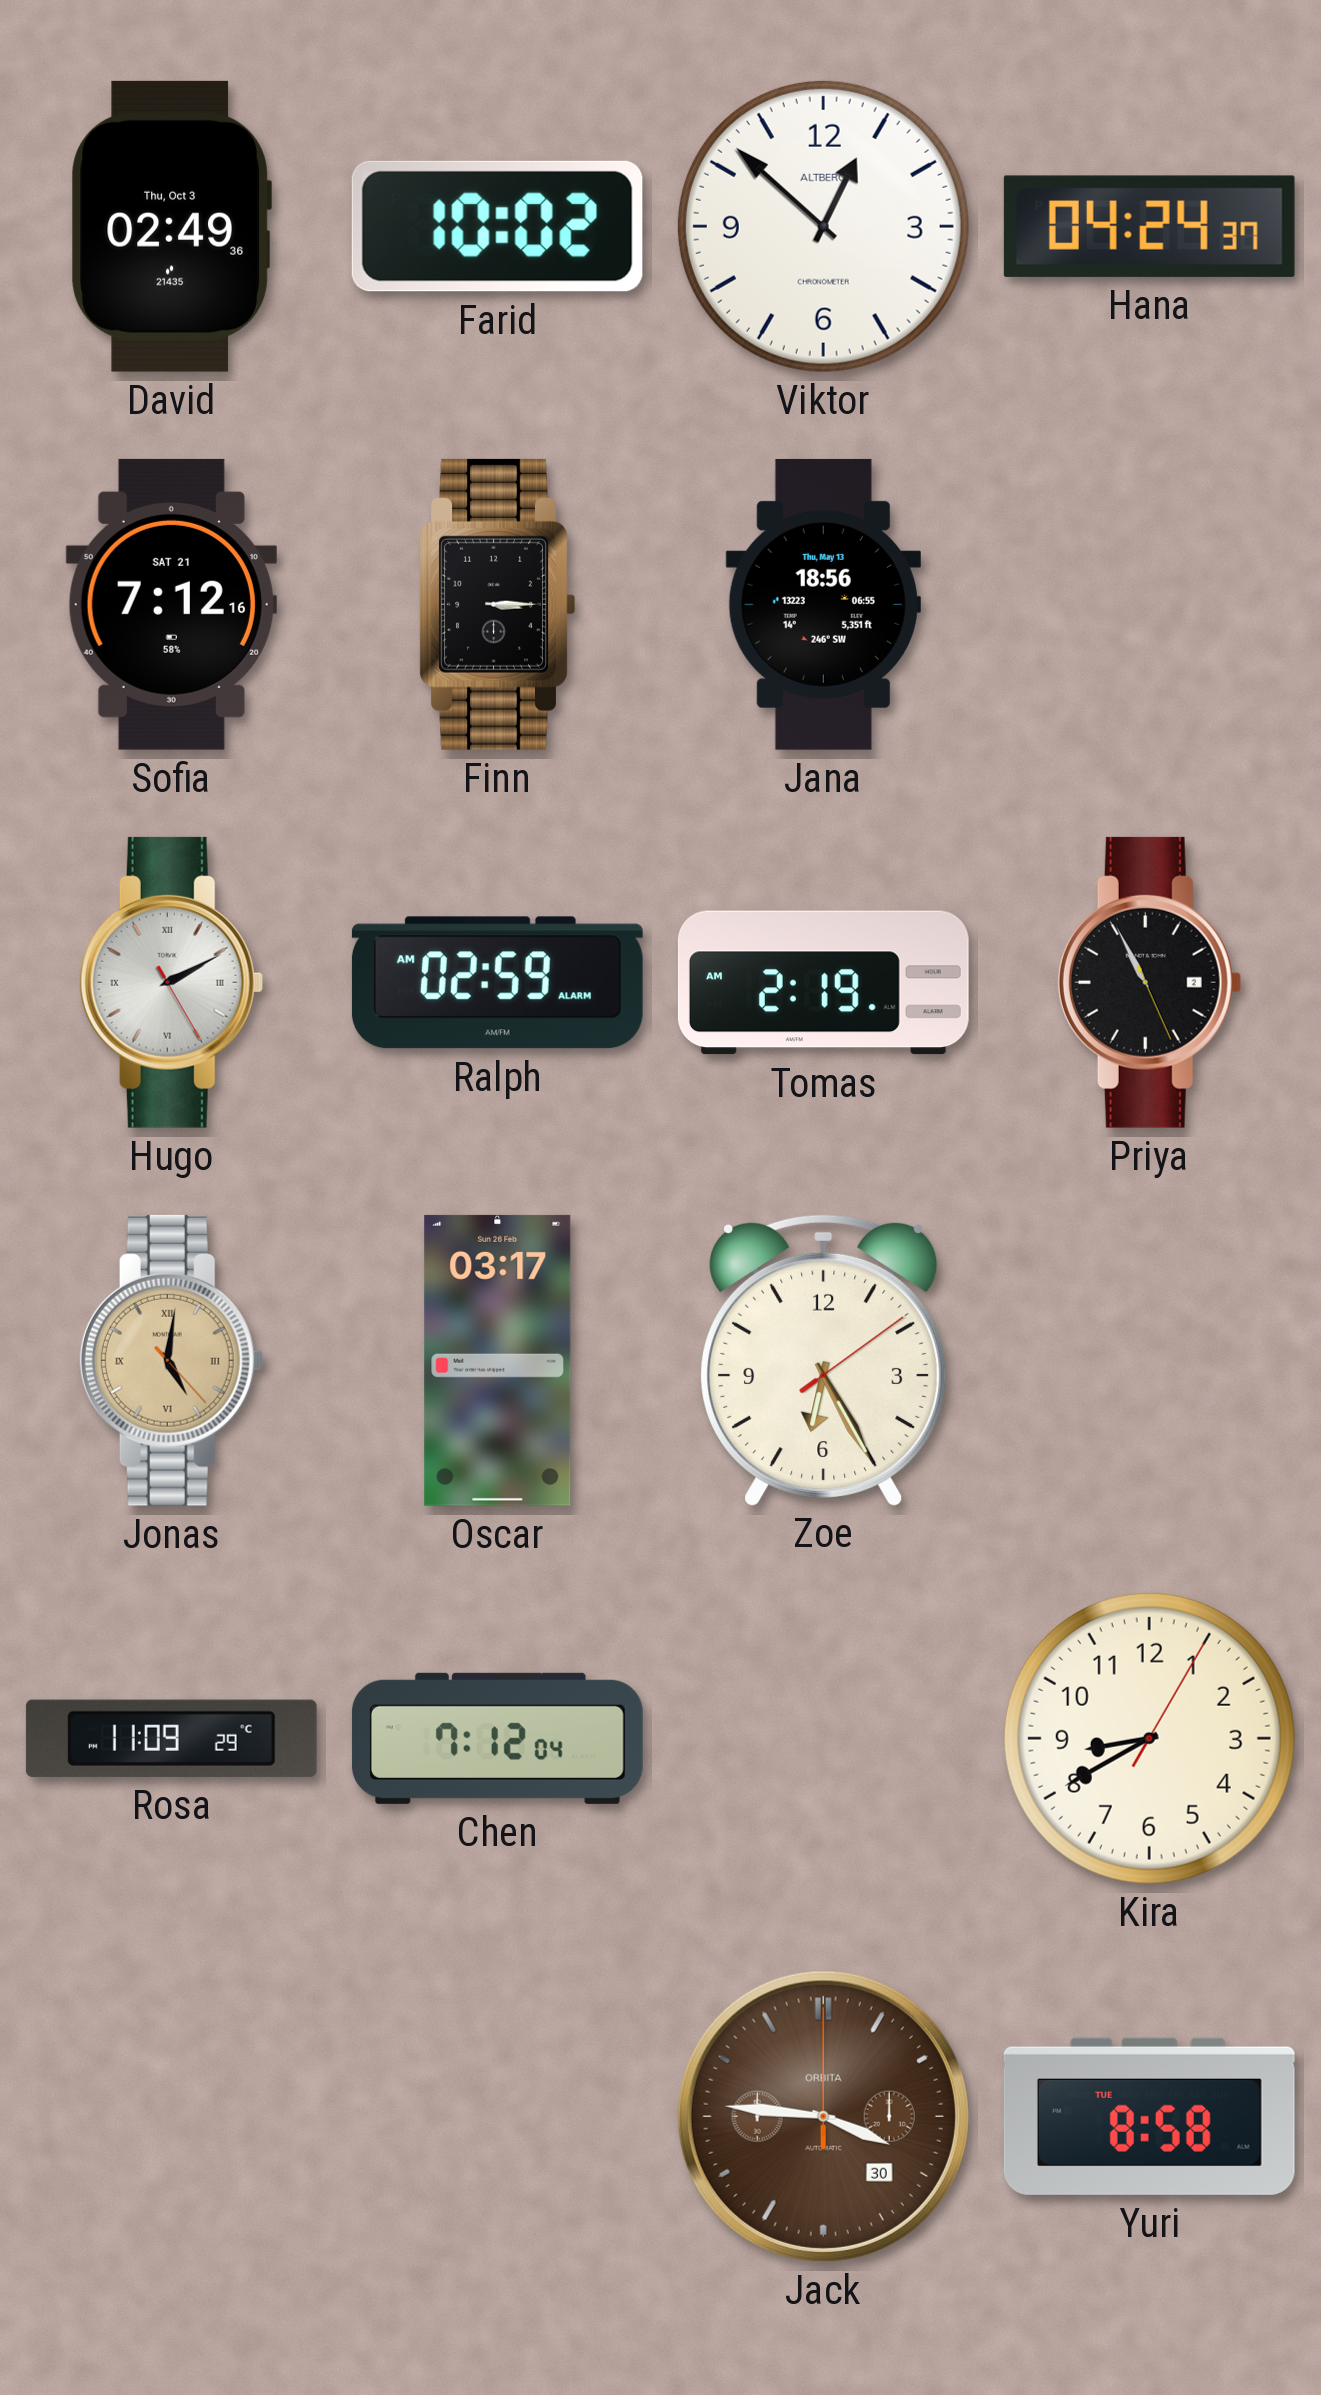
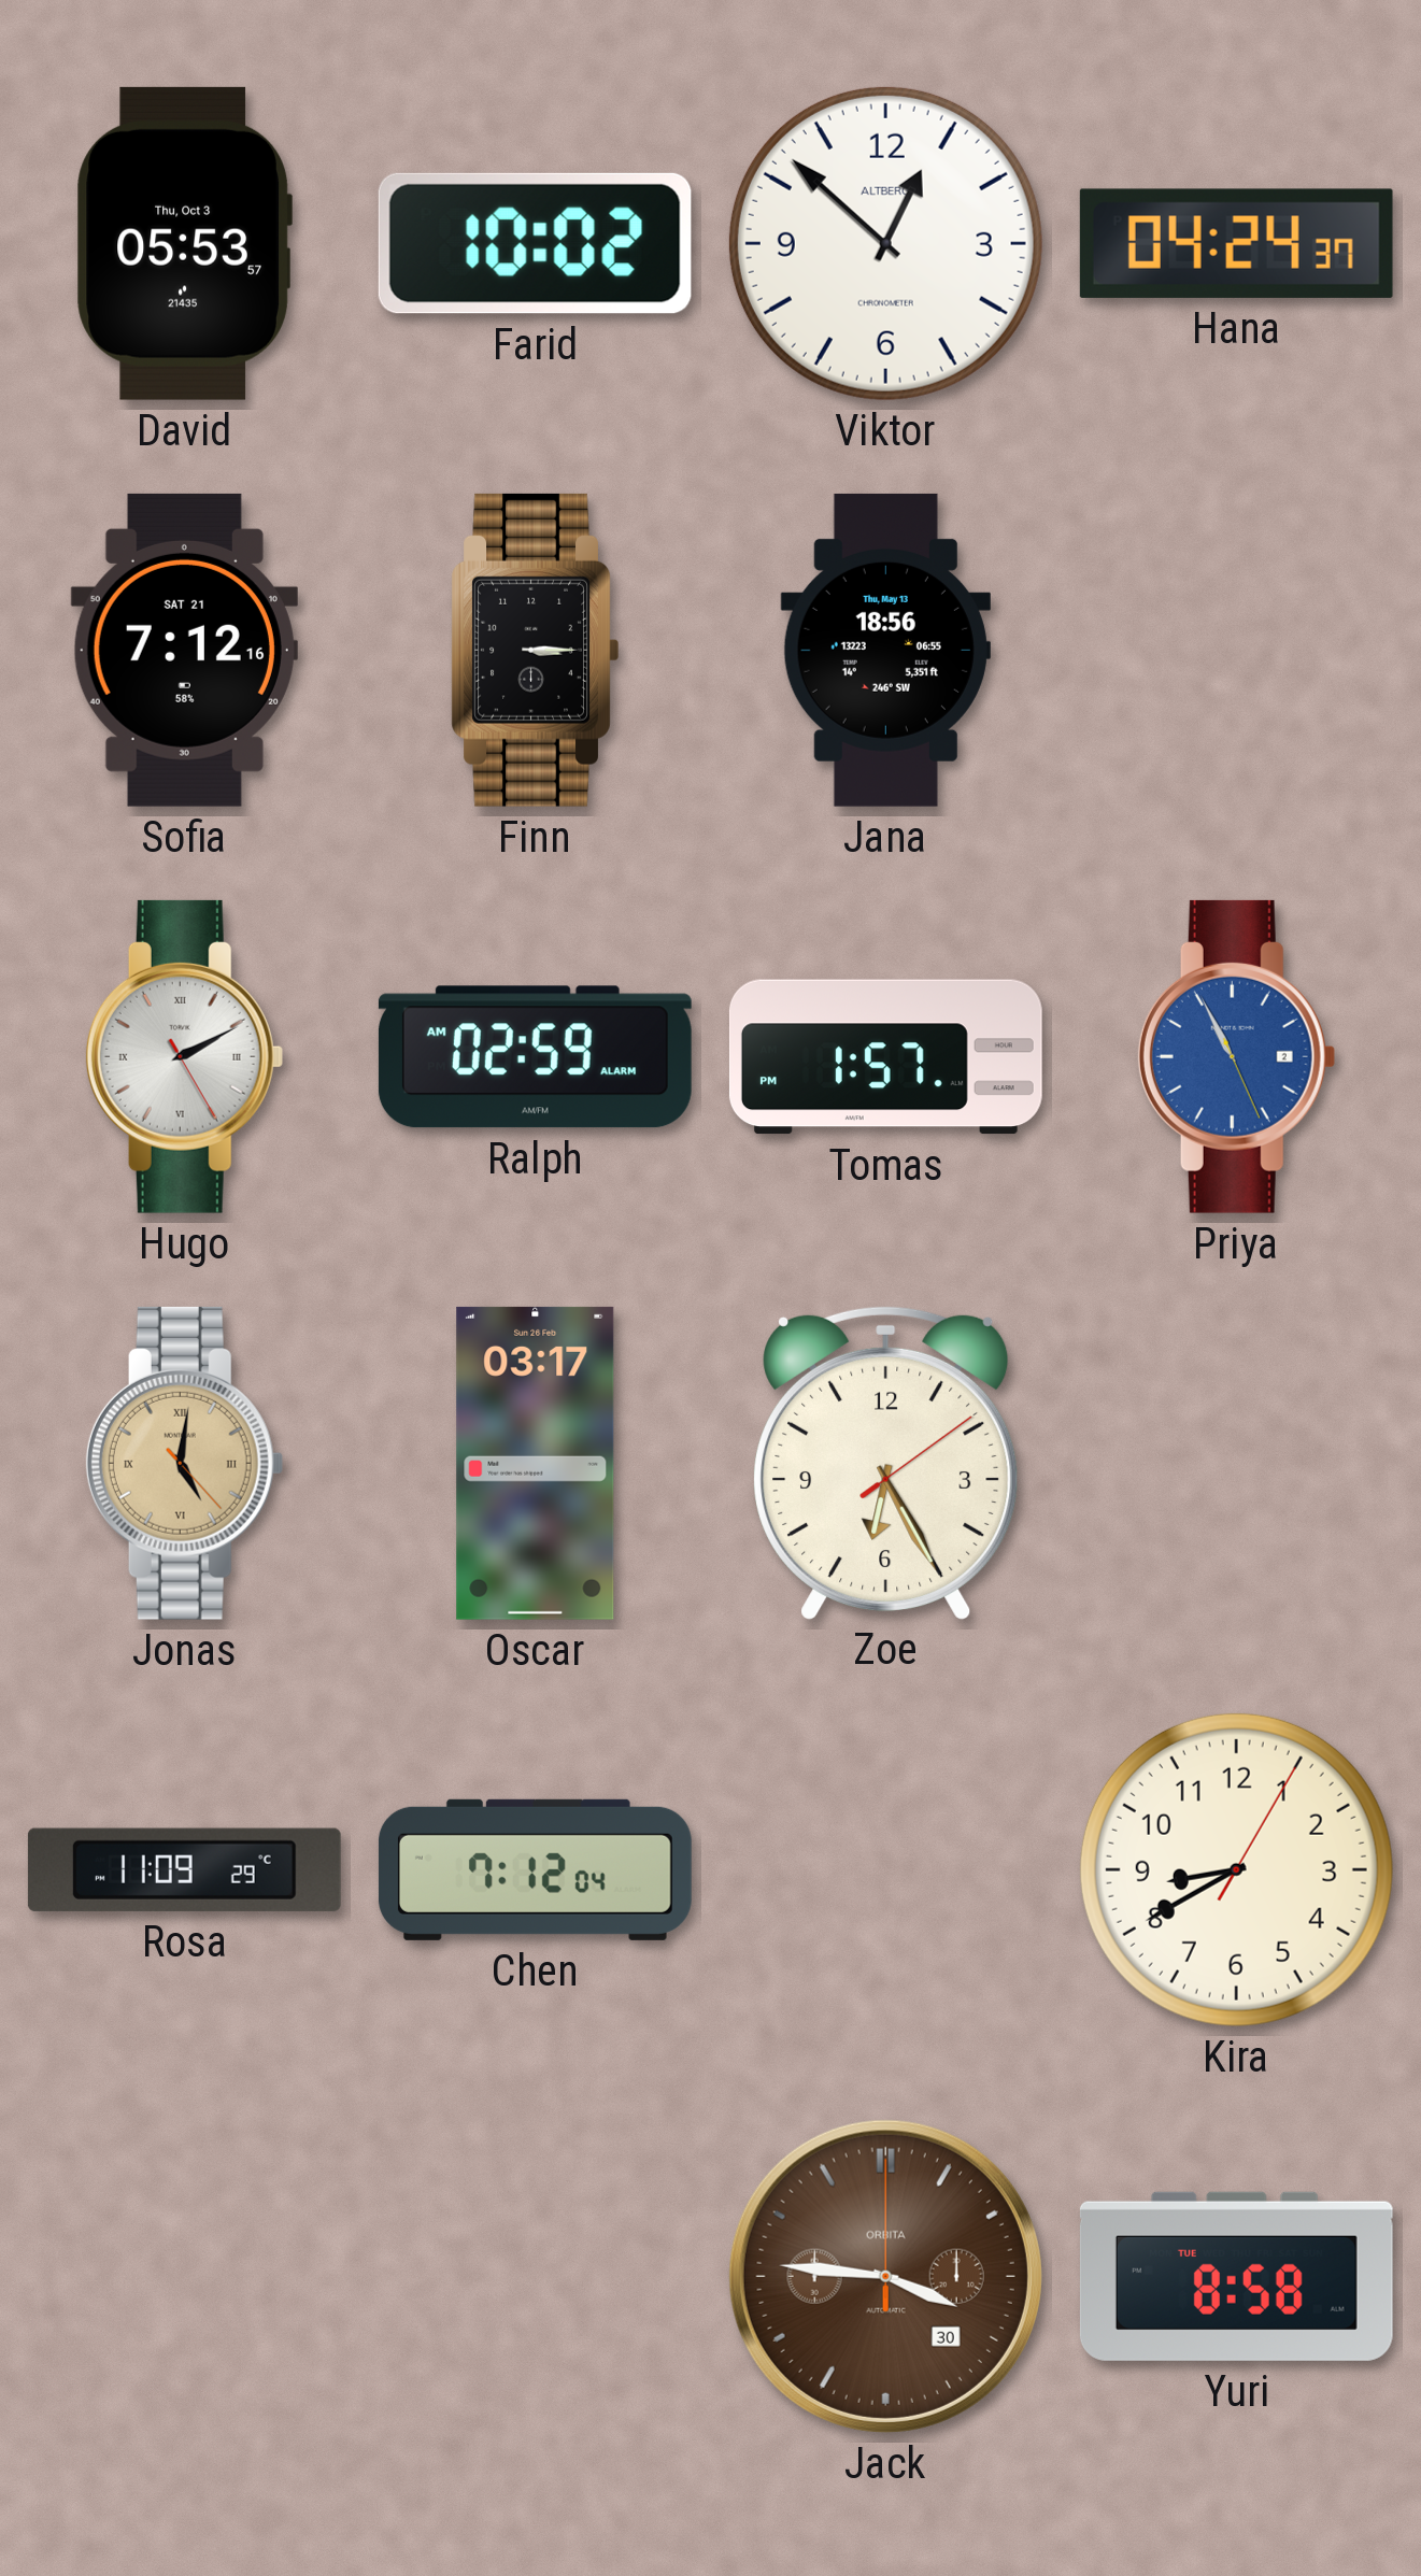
David: 02:49 -> 05:53 (184, 243)
Tomas: 2:19 -> 1:57 (885, 1057)
Priya dial: black -> blue (1236, 1056)
